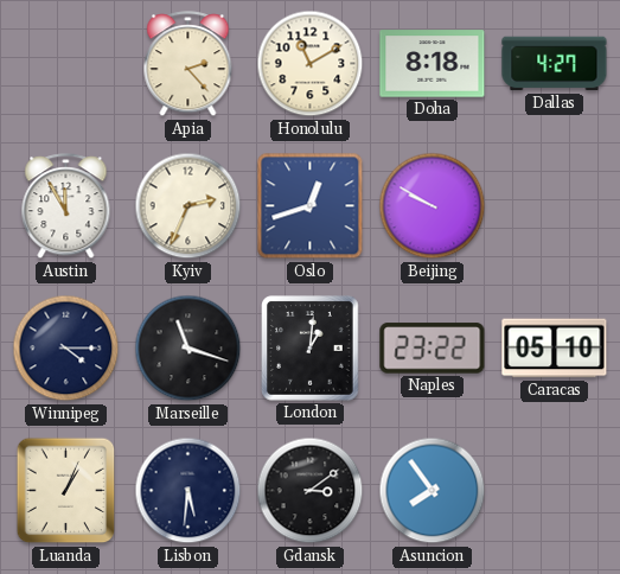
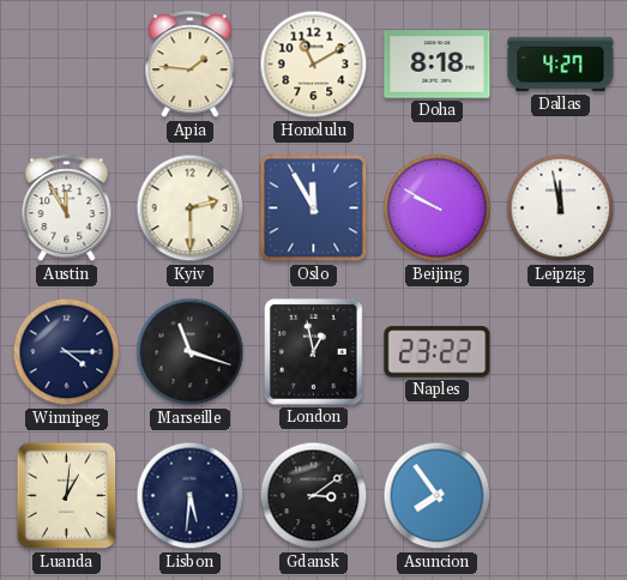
Apia: 2:23 -> 1:46 (191, 65)
Kyiv: 2:34 -> 2:30 (191, 209)
Oslo: 12:42 -> 11:55 (314, 209)
Leipzig: none -> 11:58 (561, 209)
London: 1:01 -> 12:58 (314, 352)
Caracas: 05:10 -> none (555, 349)
Luanda: 1:04 -> 1:01 (67, 496)
